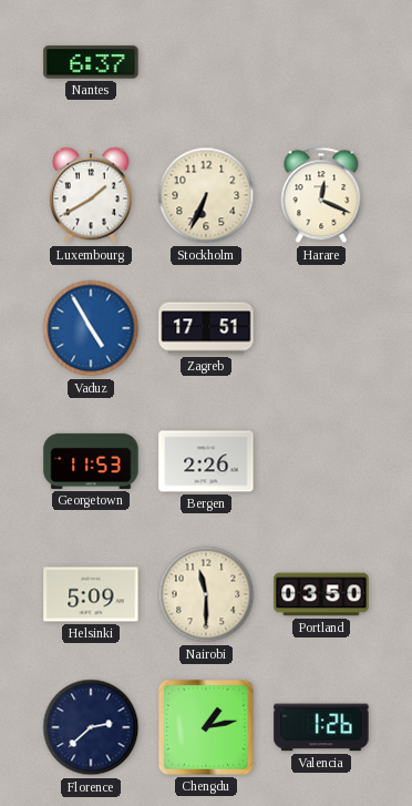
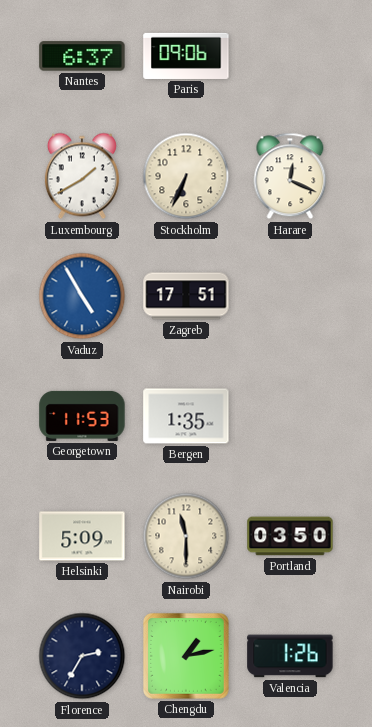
Paris: none -> 09:06 (186, 56)
Bergen: 2:26 -> 1:35 (186, 416)
Florence: 2:38 -> 2:35 (82, 656)
